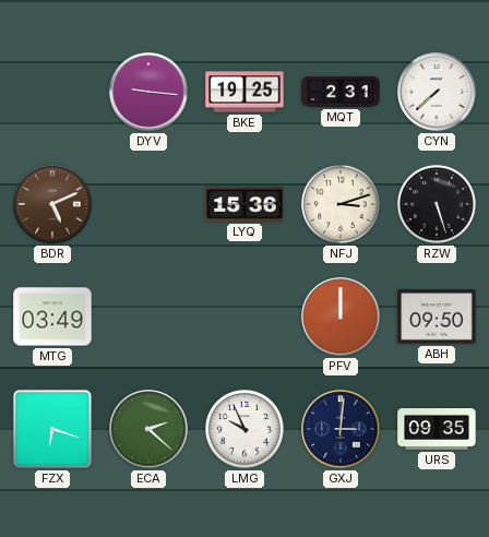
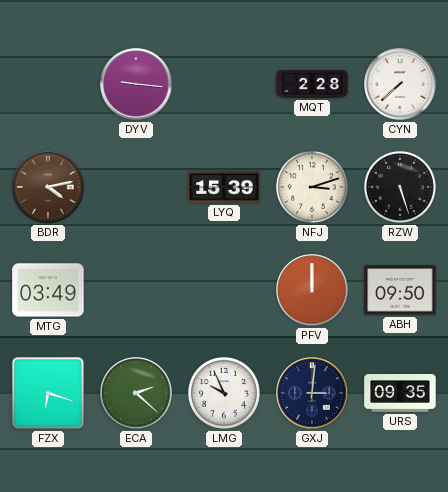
BKE: 19:25 -> none (244, 92)
MQT: 2:31 -> 2:28 (312, 84)
BDR: 5:11 -> 4:13 (48, 187)
LYQ: 15:36 -> 15:39 (224, 187)
